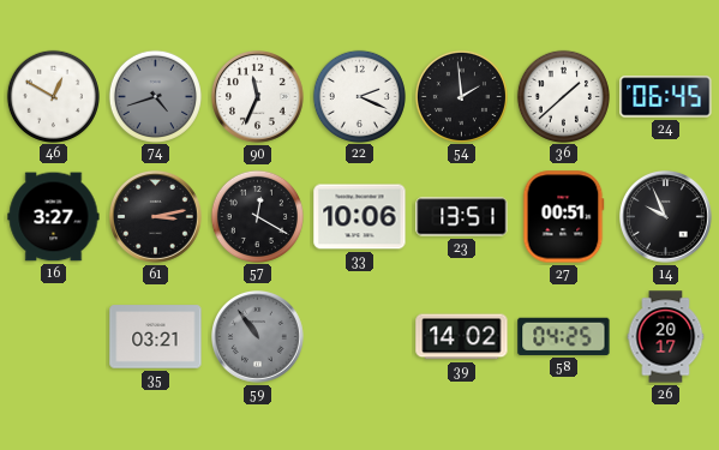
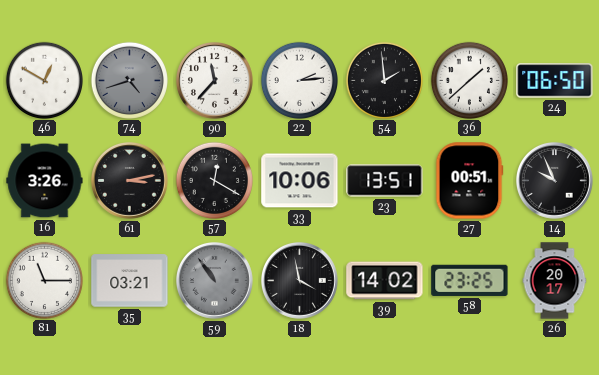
90: 11:34 -> 11:37 (215, 81)
22: 2:19 -> 2:14 (299, 80)
24: 06:45 -> 06:50 (555, 81)
16: 3:27 -> 3:26 (45, 181)
81: none -> 11:15 (44, 280)
18: none -> 3:58 (300, 281)
58: 04:25 -> 23:25 (470, 280)
